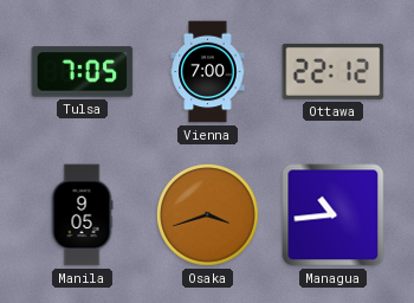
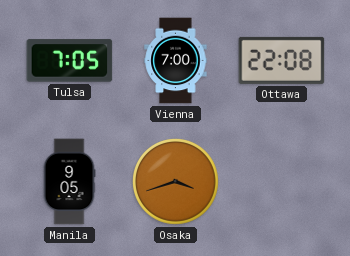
Ottawa: 22:12 -> 22:08 (282, 60)
Managua: 10:44 -> none (334, 215)
